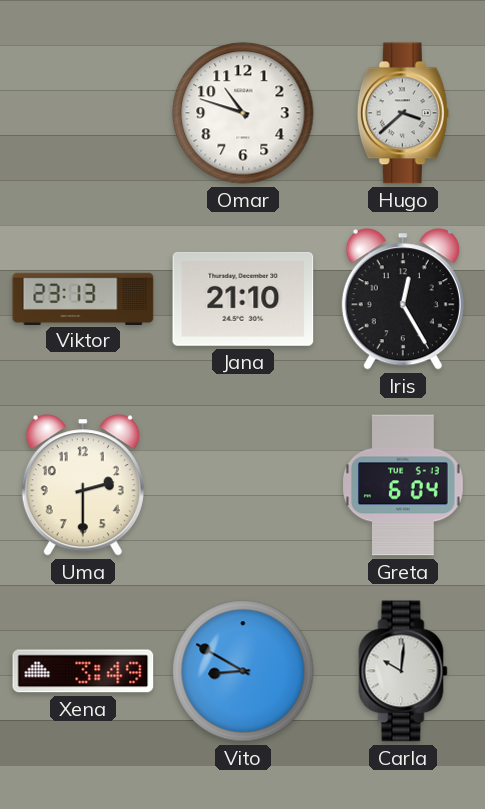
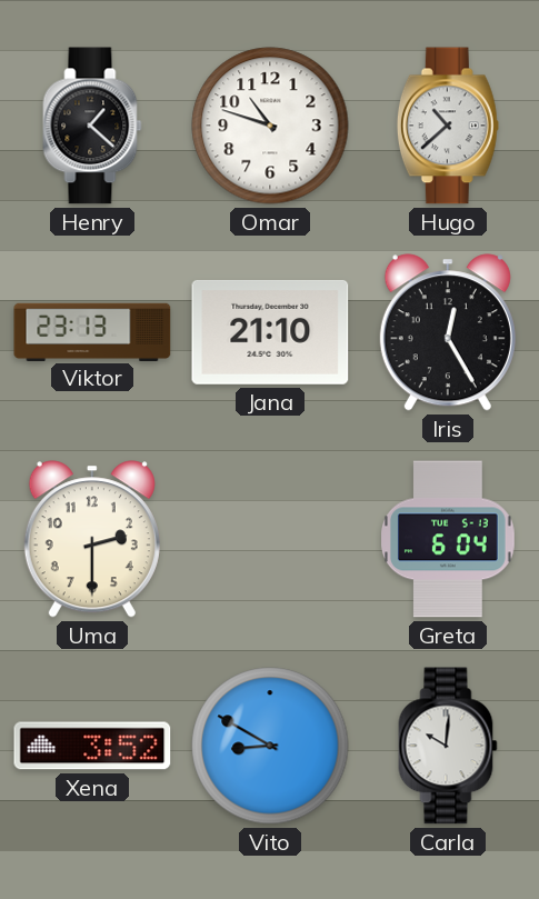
Henry: none -> 1:22 (92, 126)
Hugo: 3:38 -> 10:38 (448, 126)
Xena: 3:49 -> 3:52 (92, 746)
